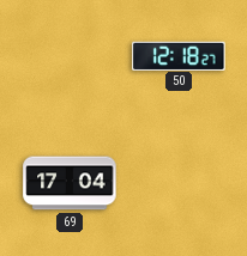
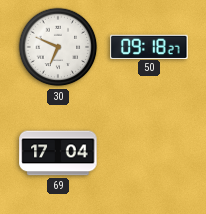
30: none -> 6:49 (58, 47)
50: 12:18 -> 09:18 (149, 46)
